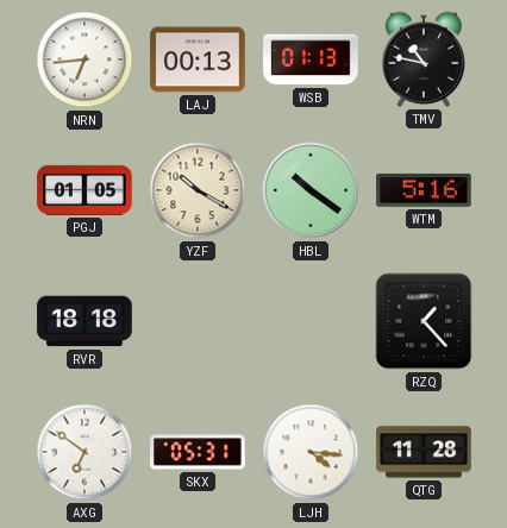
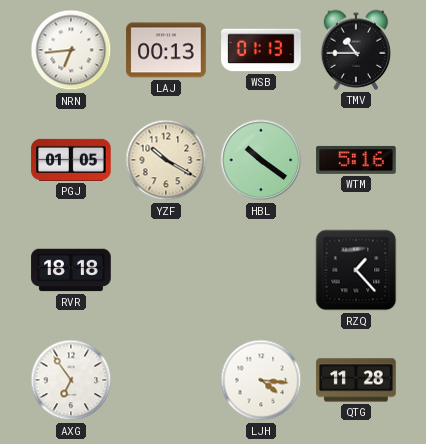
TMV: 10:47 -> 10:45 (356, 50)
AXG: 6:51 -> 6:54 (71, 380)
SKX: 05:31 -> none (198, 452)
